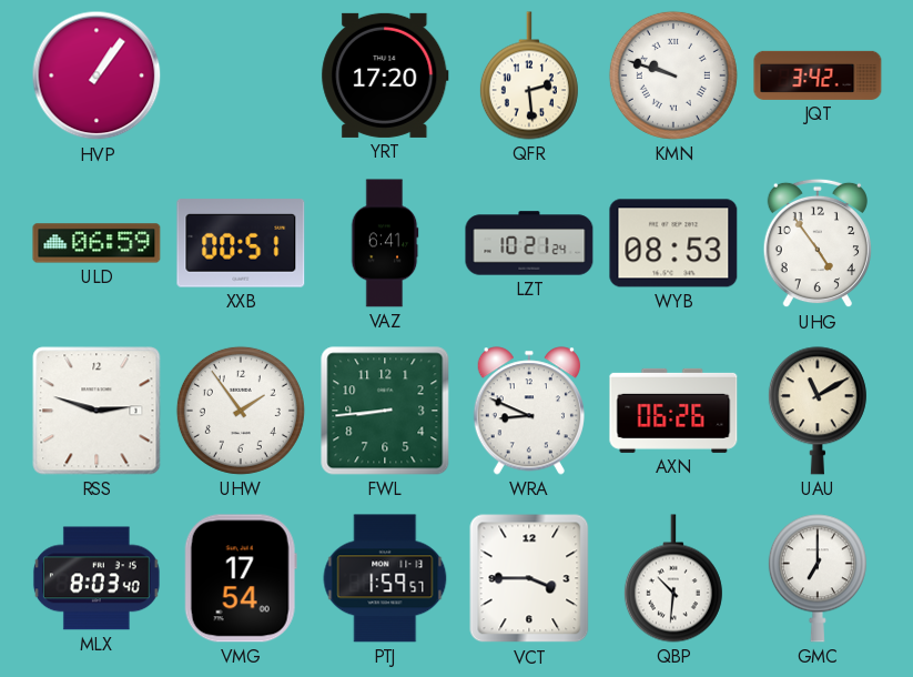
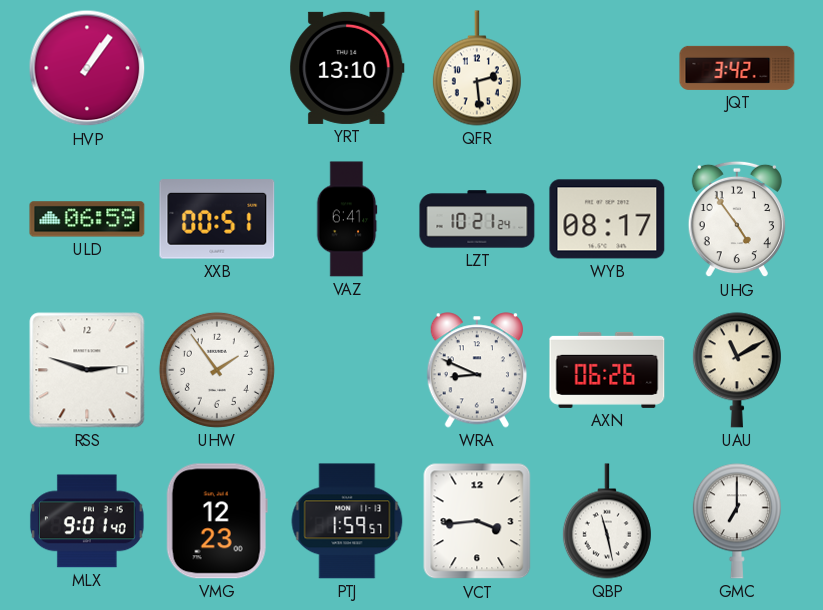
YRT: 17:20 -> 13:10 (347, 68)
KMN: 9:48 -> none (673, 75)
WYB: 08:53 -> 08:17 (607, 219)
FWL: 8:44 -> none (385, 411)
MLX: 8:03 -> 9:01 (87, 521)
VMG: 17:54 -> 12:23 (217, 521)
VCT: 3:45 -> 3:44 (477, 521)
QBP: 10:31 -> 11:28 (607, 521)
